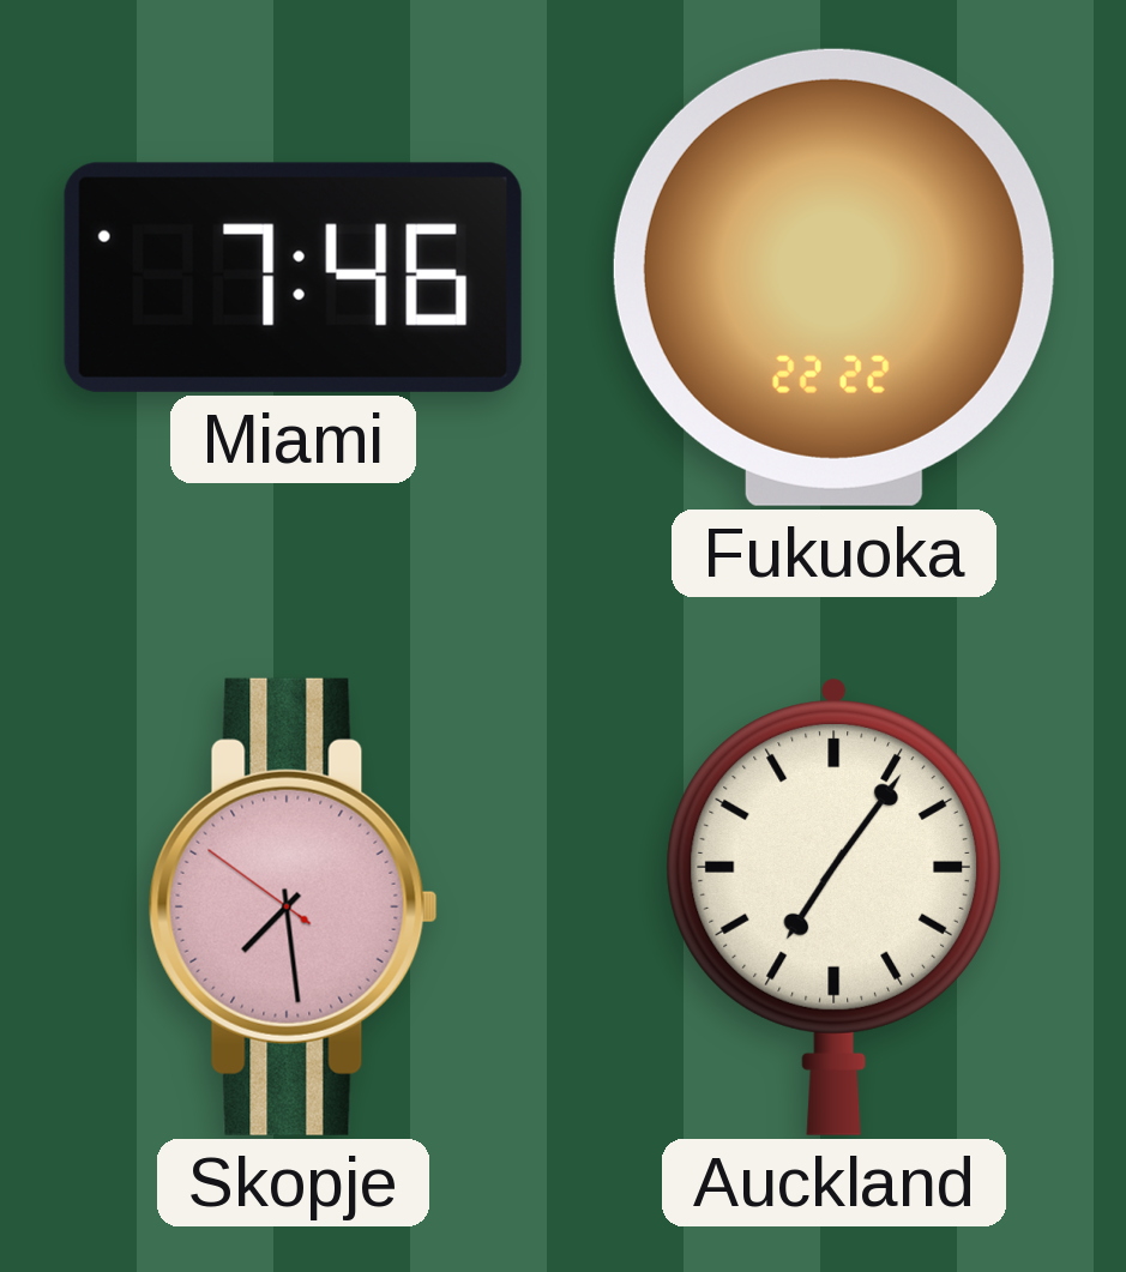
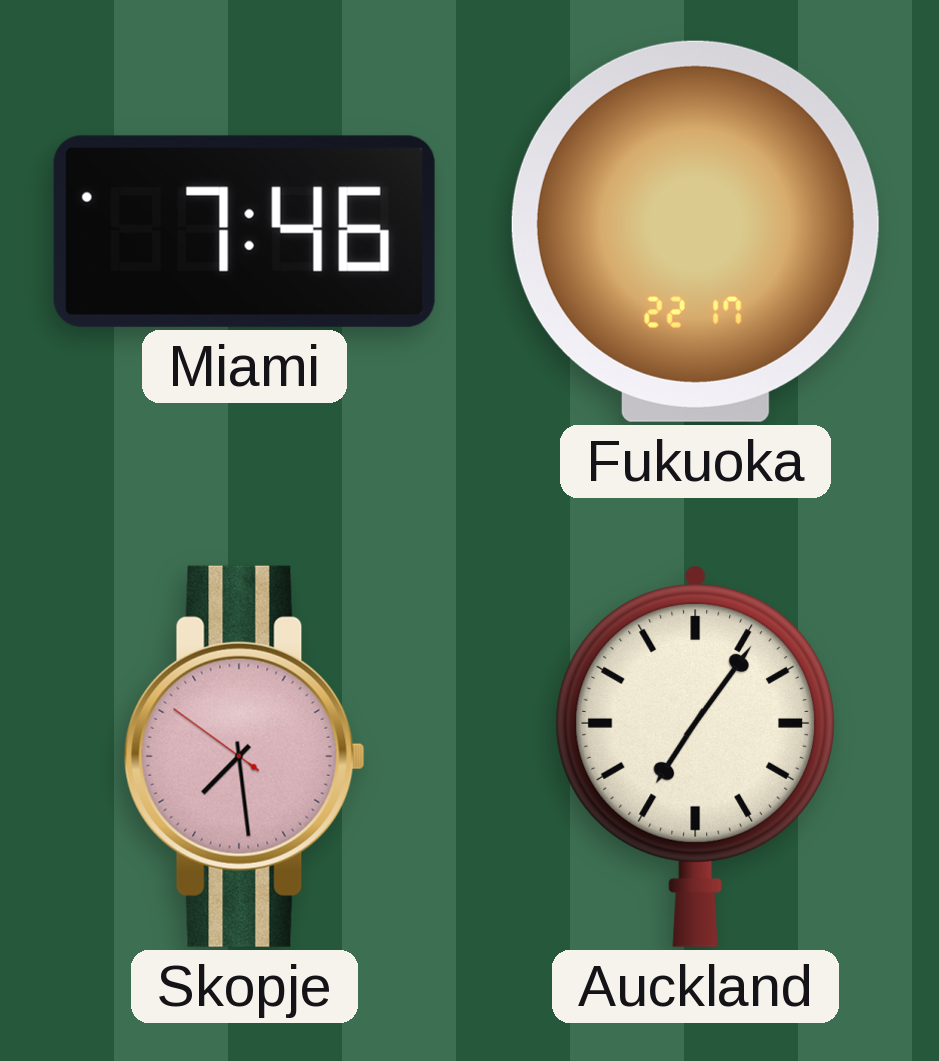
Fukuoka: 22:22 -> 22:17 (695, 231)
